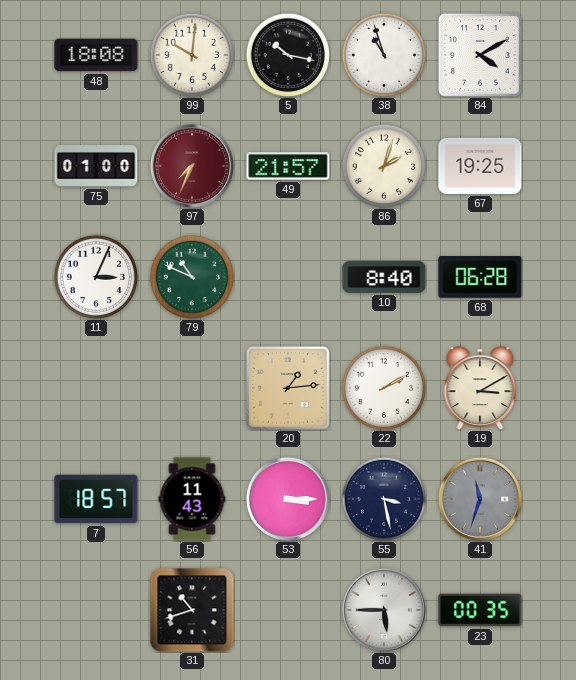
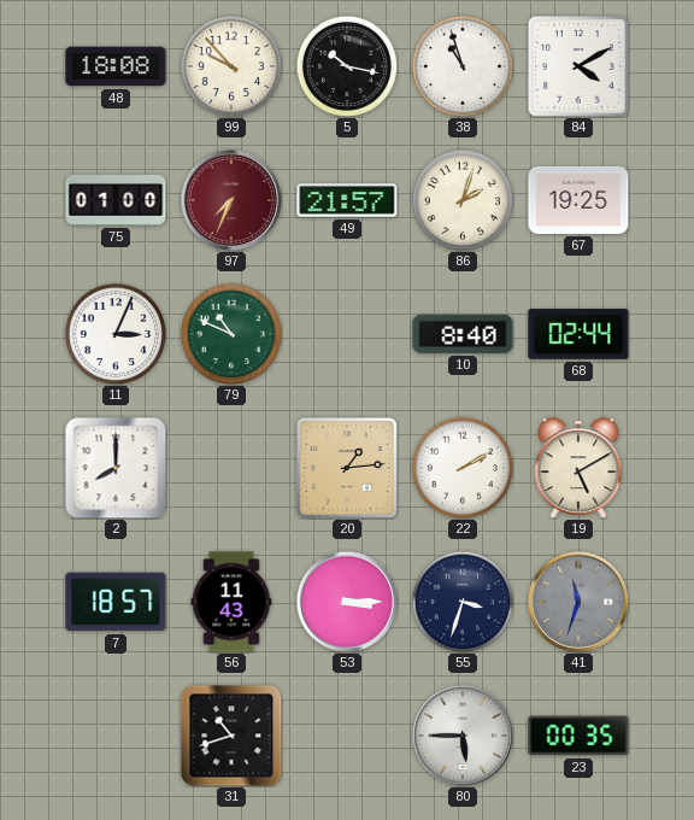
99: 10:01 -> 9:53 (230, 65)
68: 06:28 -> 02:44 (578, 334)
2: none -> 8:00 (116, 468)
19: 3:10 -> 5:10 (578, 468)
55: 3:28 -> 3:33 (461, 601)
